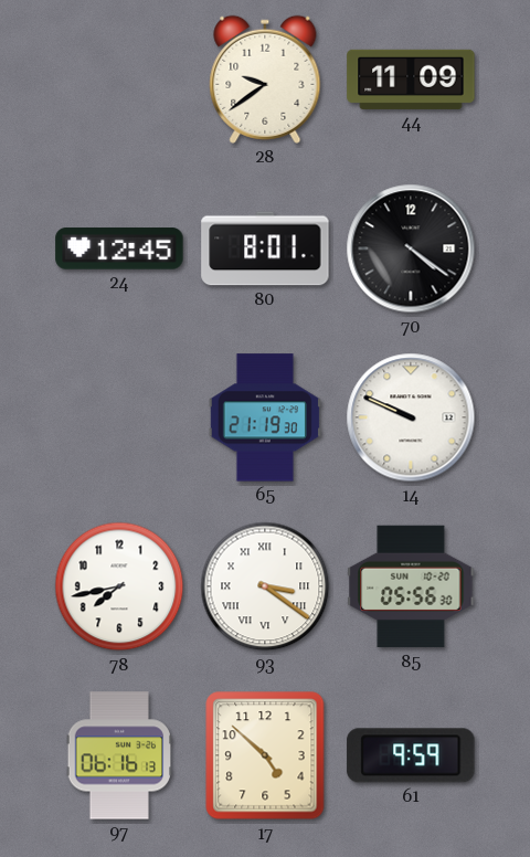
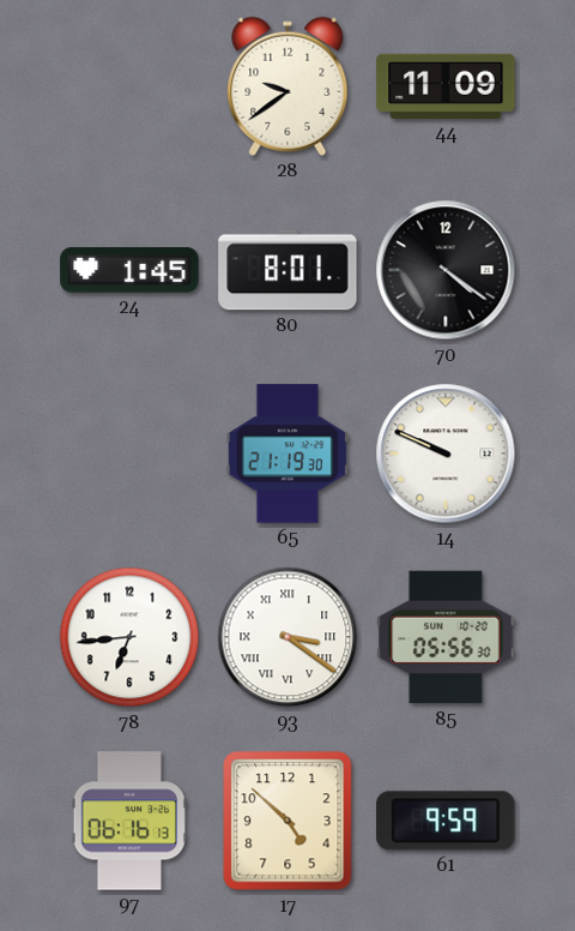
24: 12:45 -> 1:45 (129, 270)
78: 7:43 -> 6:44 (129, 637)
